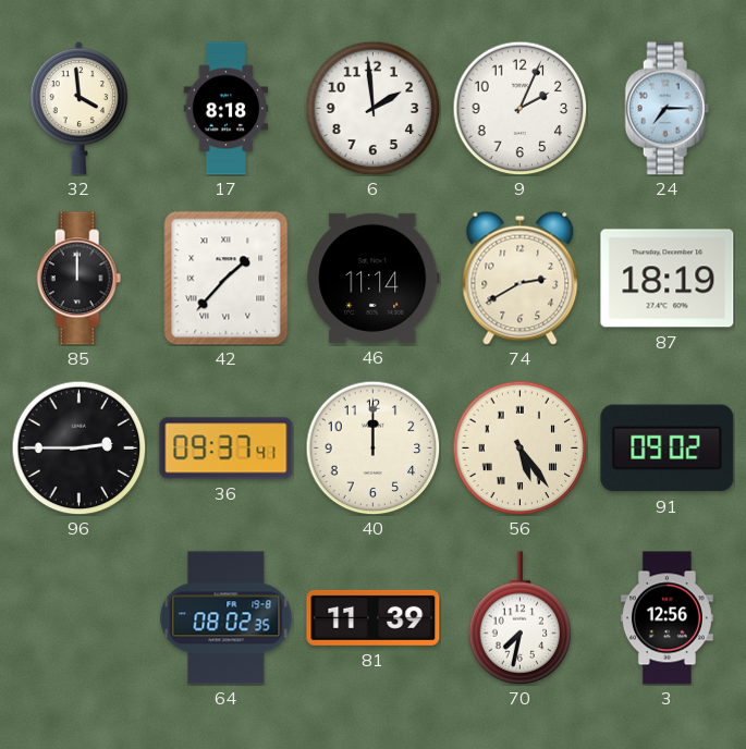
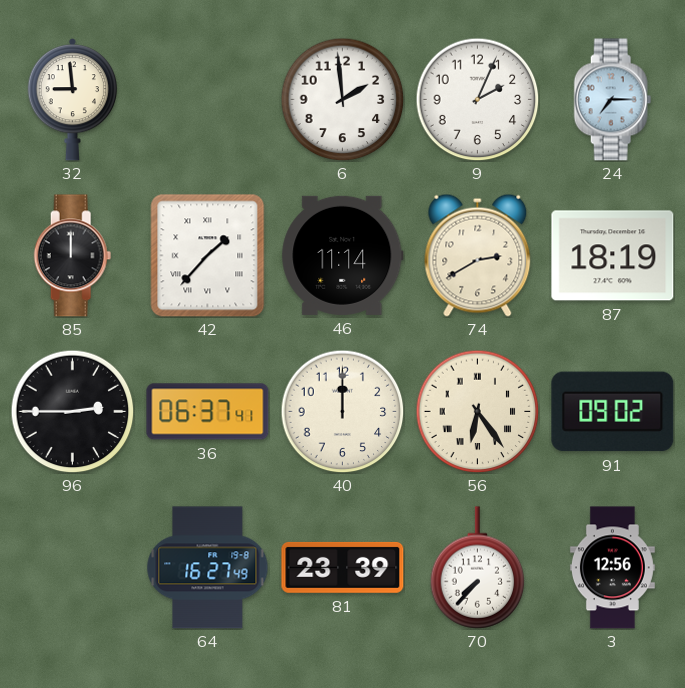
32: 3:59 -> 8:59 (72, 99)
17: 8:18 -> none (227, 109)
36: 09:37 -> 06:37 (208, 412)
56: 5:24 -> 6:24 (477, 411)
64: 08:02 -> 16:27 (208, 568)
81: 11:39 -> 23:39 (343, 567)
70: 7:32 -> 7:37 (478, 568)
